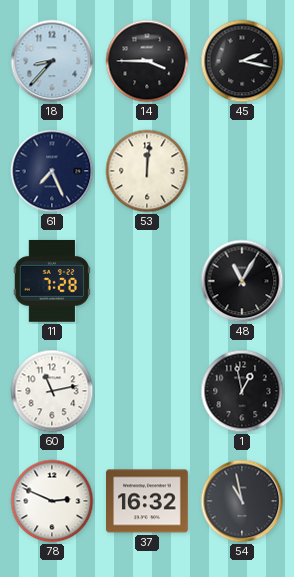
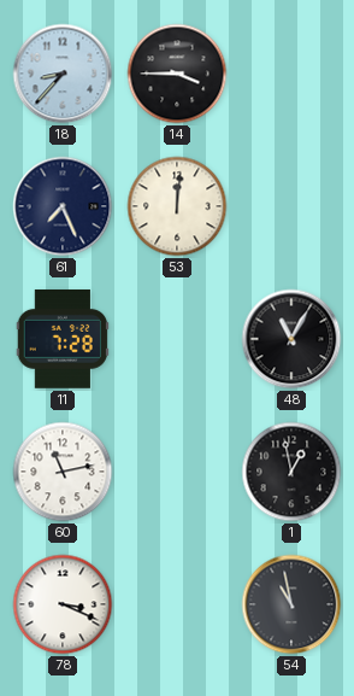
45: 2:17 -> none (242, 61)
78: 2:49 -> 3:19 (63, 604)
37: 16:32 -> none (148, 501)
